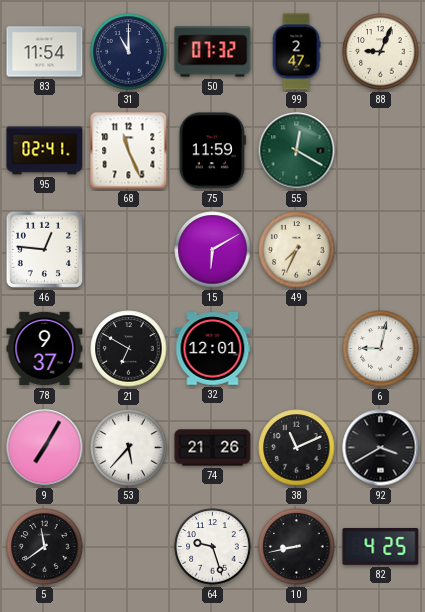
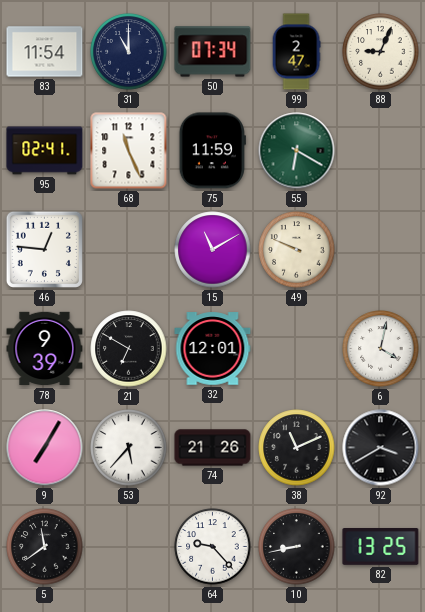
50: 07:32 -> 07:34 (213, 52)
55: 12:20 -> 6:20 (297, 151)
15: 6:10 -> 11:10 (213, 250)
49: 7:34 -> 9:49 (297, 250)
78: 9:37 -> 9:39 (45, 349)
6: 9:02 -> 4:02 (381, 349)
64: 9:27 -> 9:23 (213, 547)
82: 4:25 -> 13:25 (381, 547)
